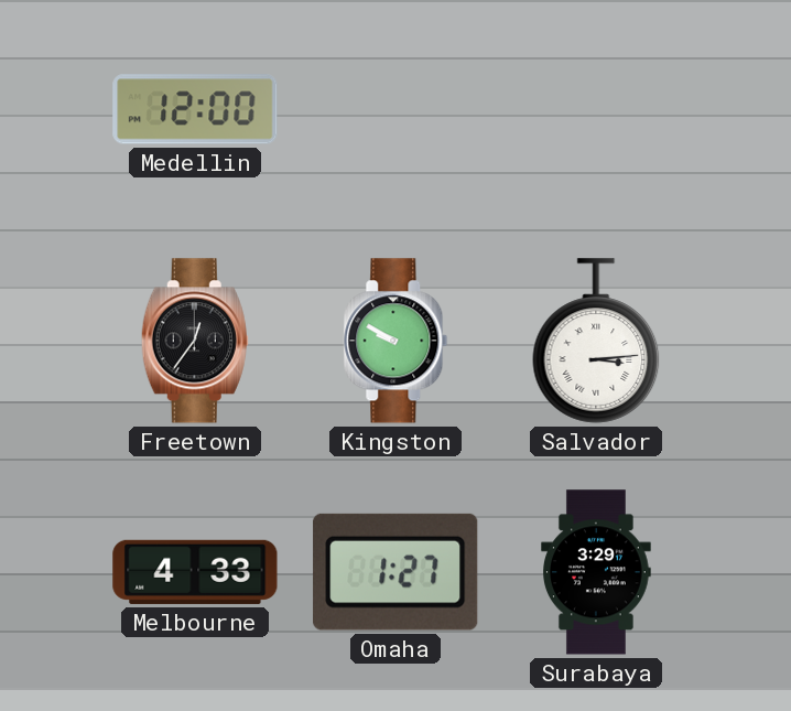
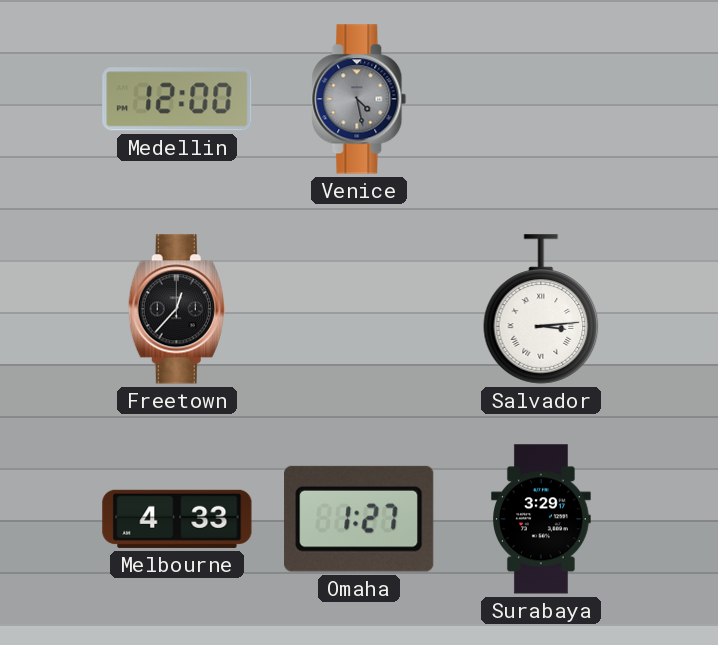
Venice: none -> 4:28 (359, 99)
Freetown: 12:36 -> 12:37 (177, 309)
Kingston: 9:50 -> none (395, 341)
